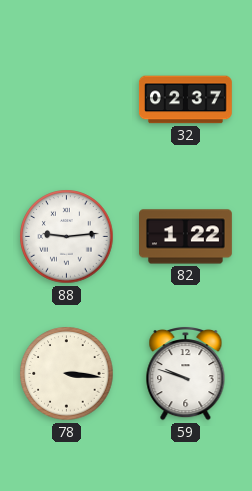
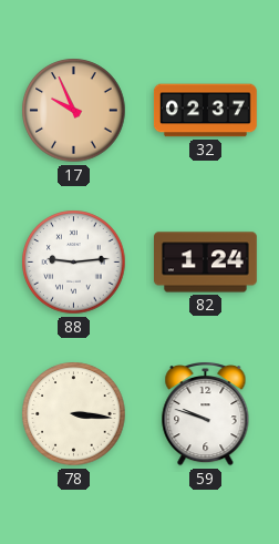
17: none -> 9:56 (74, 111)
82: 1:22 -> 1:24 (206, 263)
